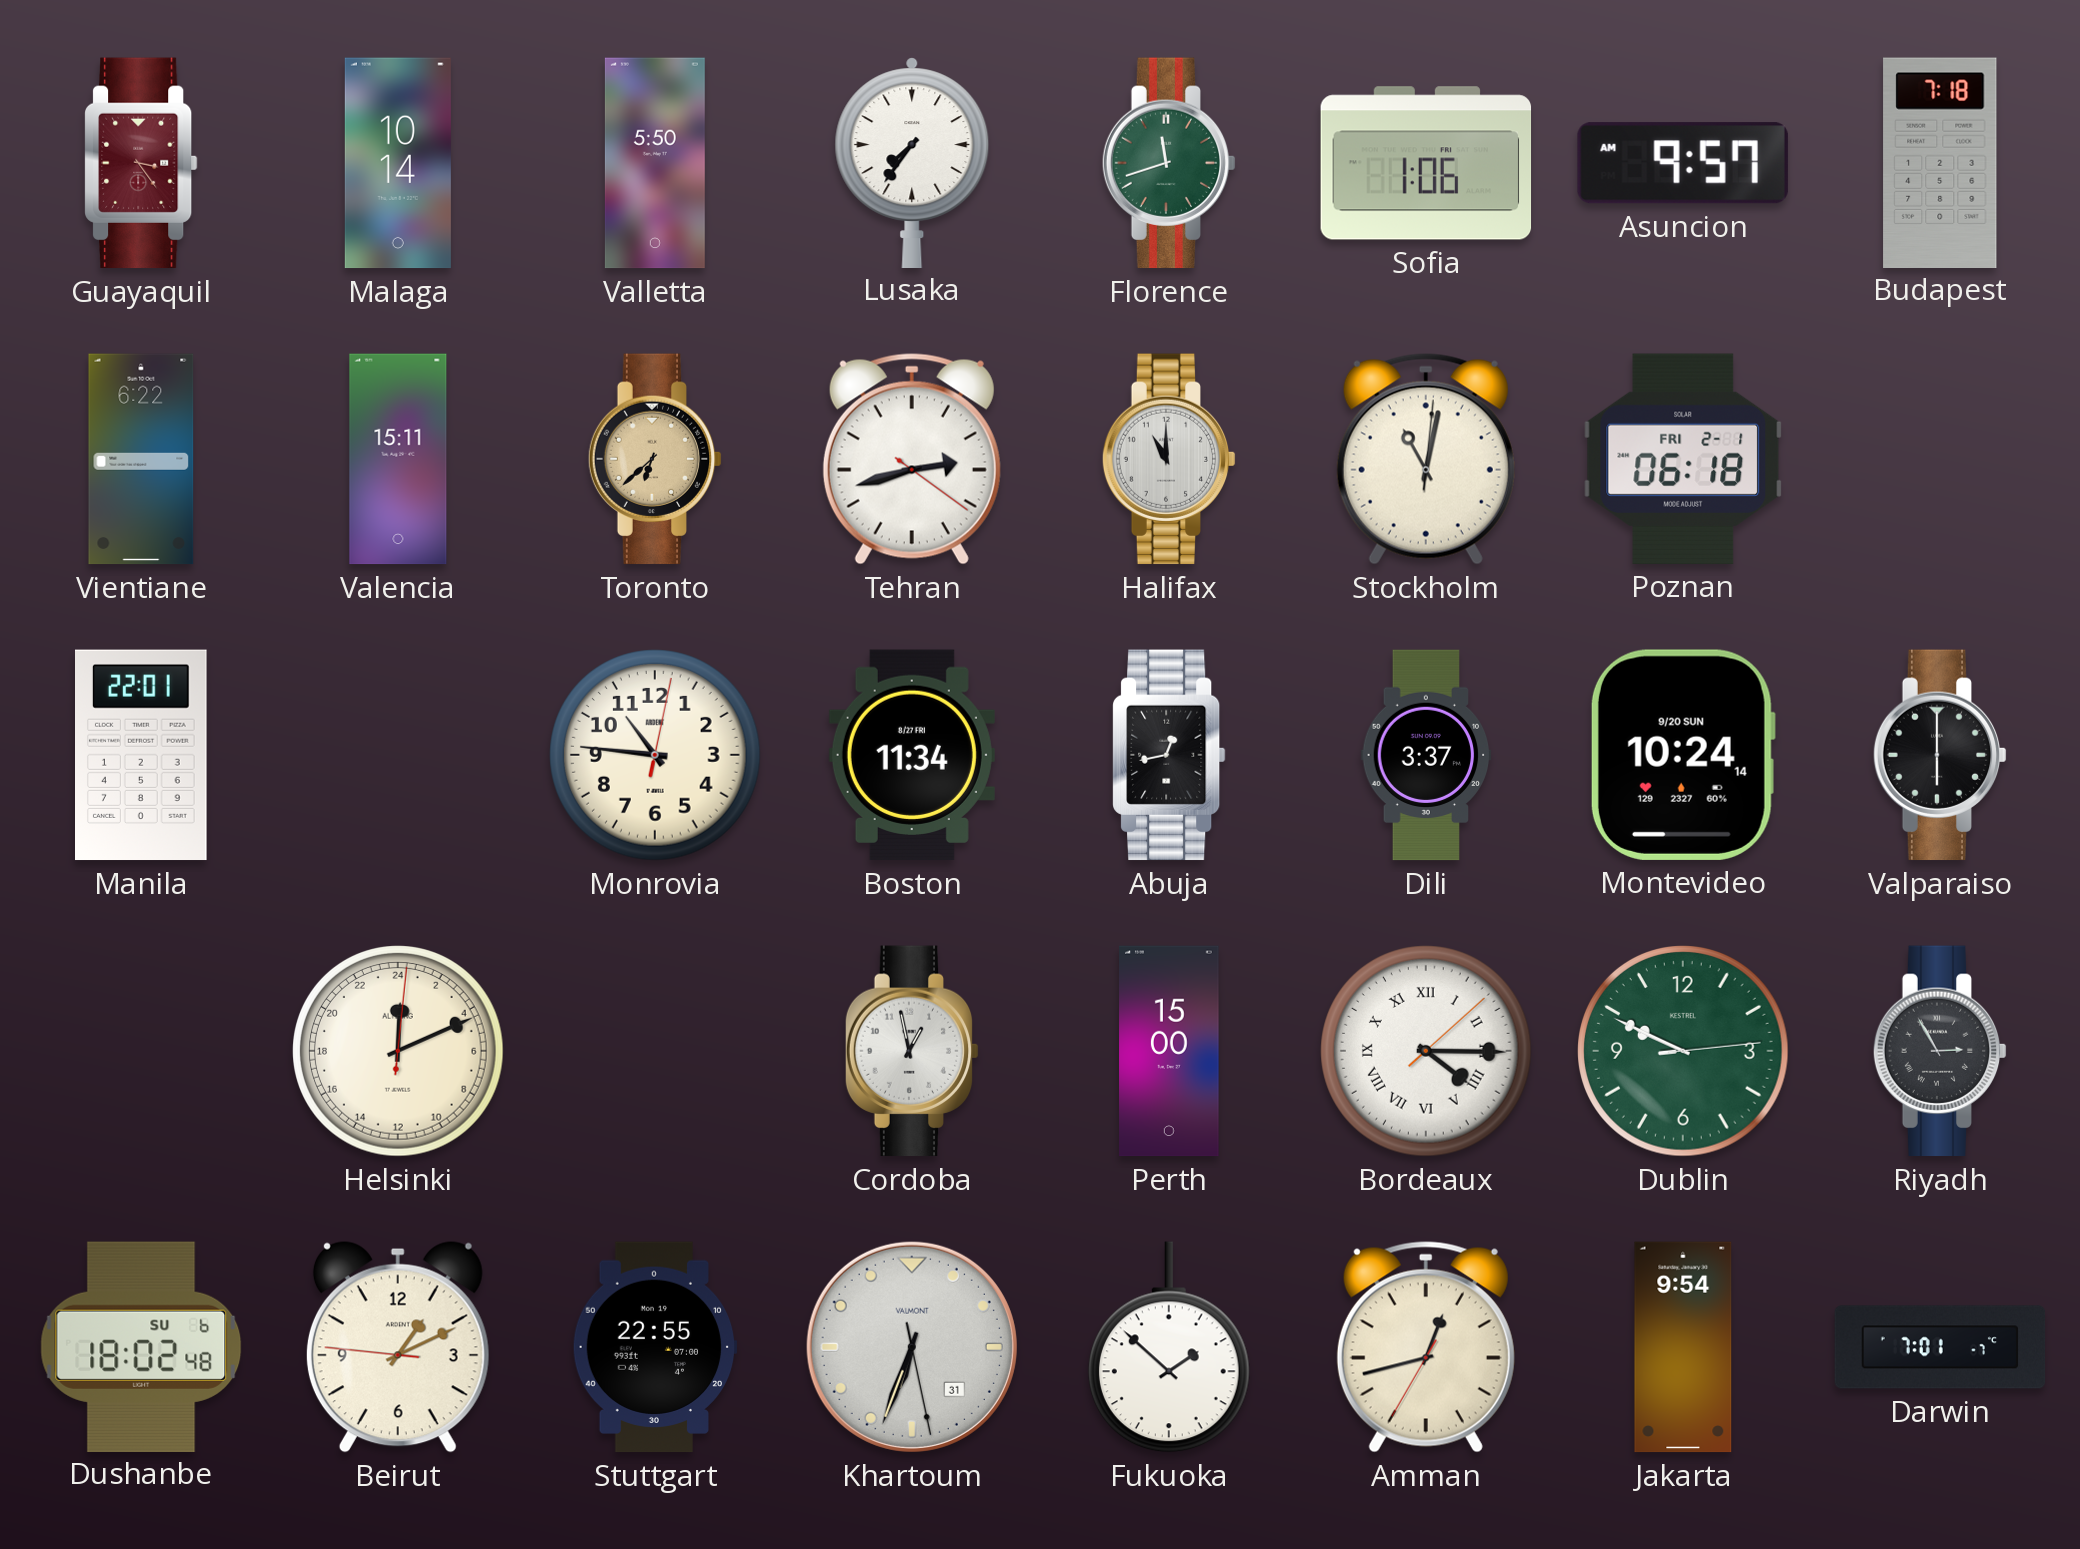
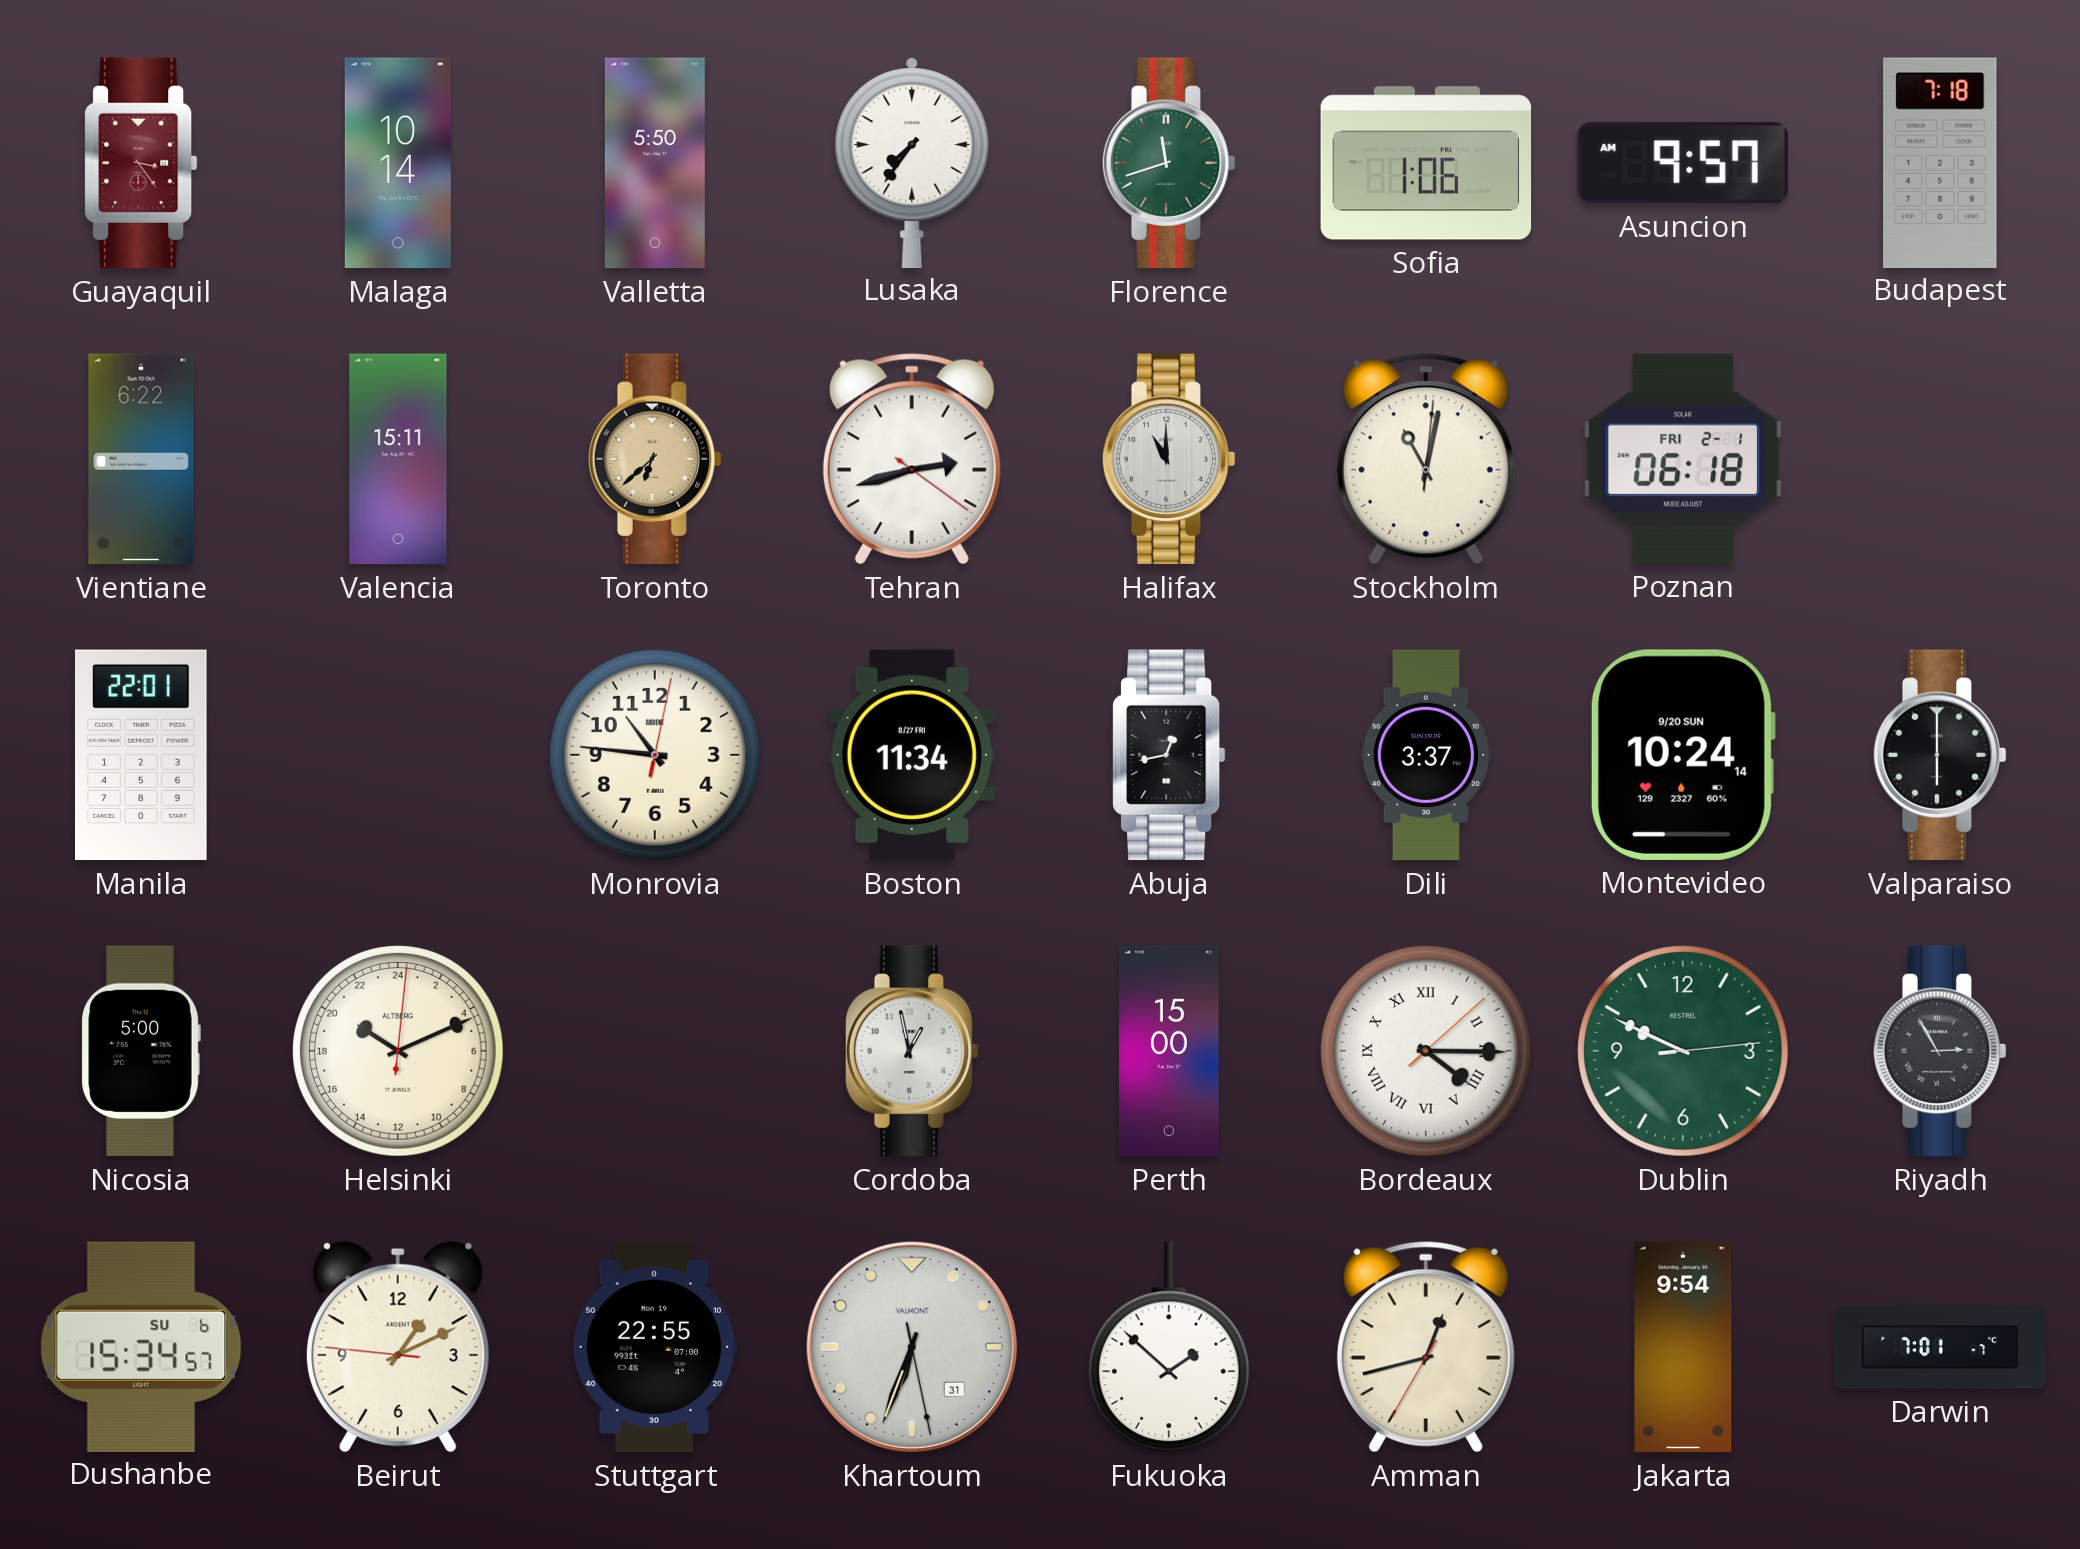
Nicosia: none -> 5:00 (141, 1051)
Helsinki: 0:11 -> 20:11 (399, 1052)
Dushanbe: 18:02 -> 15:34 (141, 1346)
